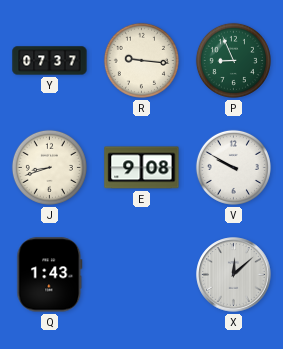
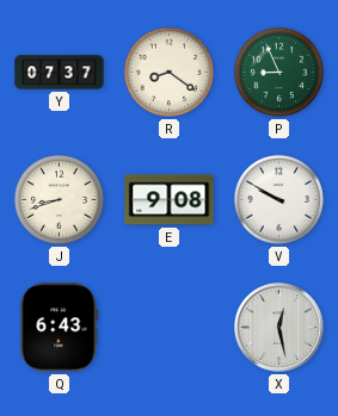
R: 9:16 -> 8:21 (168, 72)
Q: 1:43 -> 6:43 (60, 328)
X: 12:08 -> 12:28 (279, 328)
